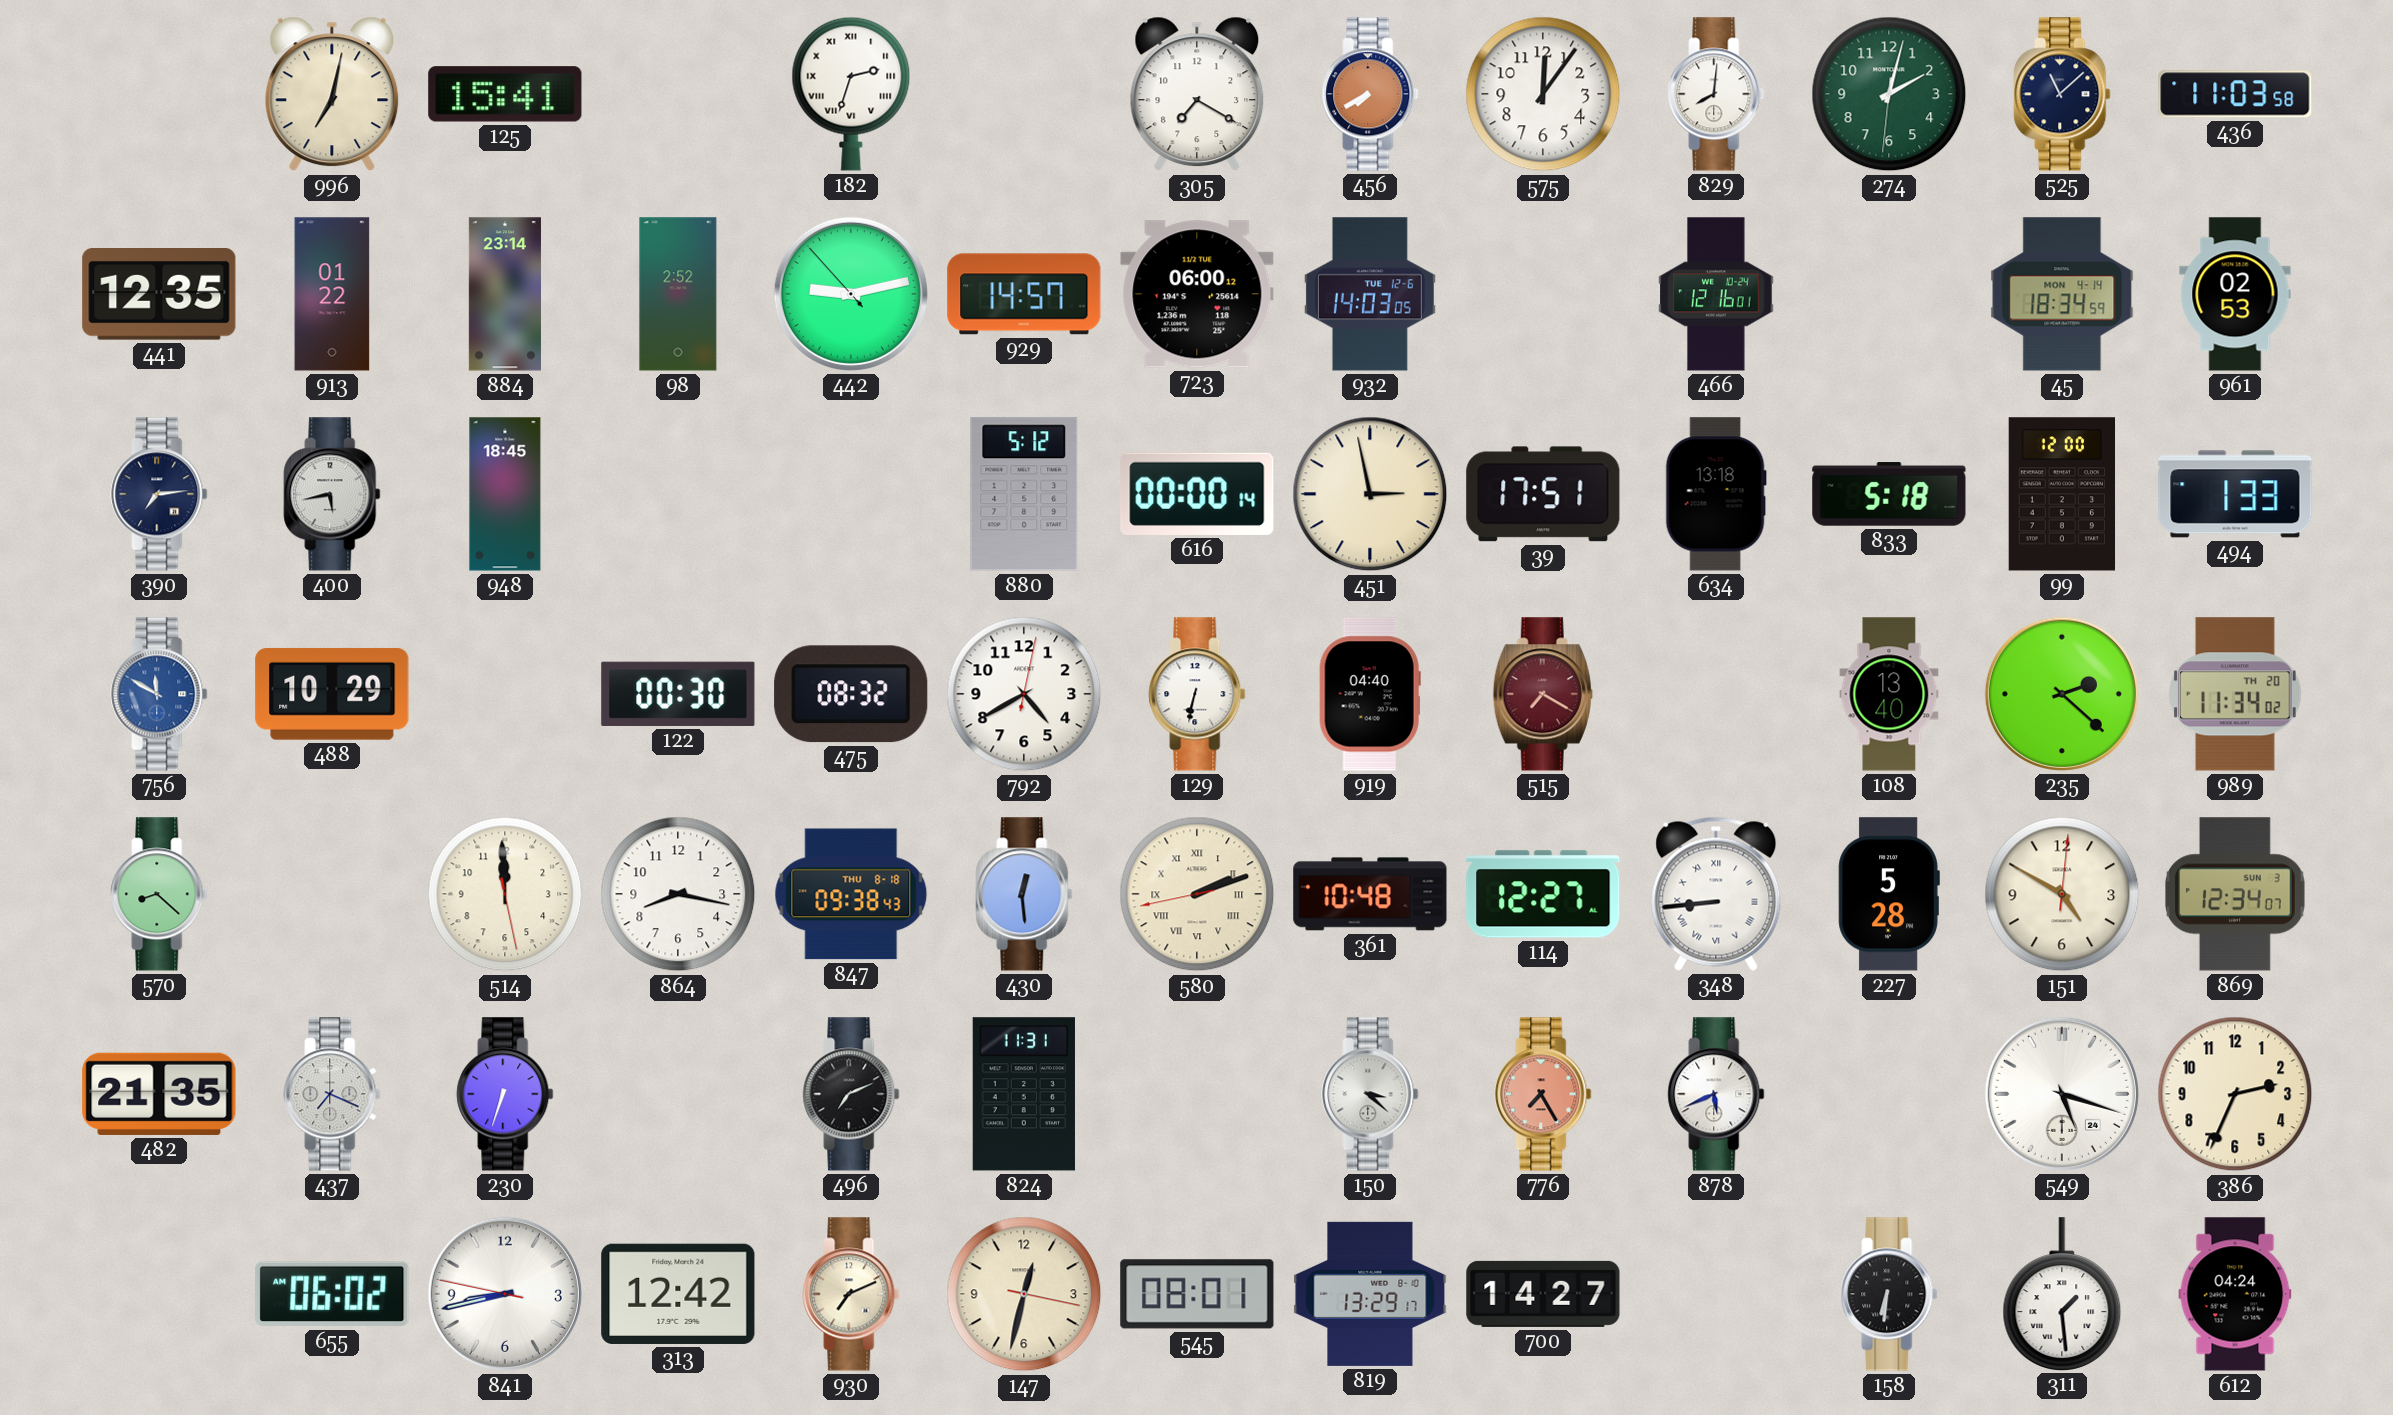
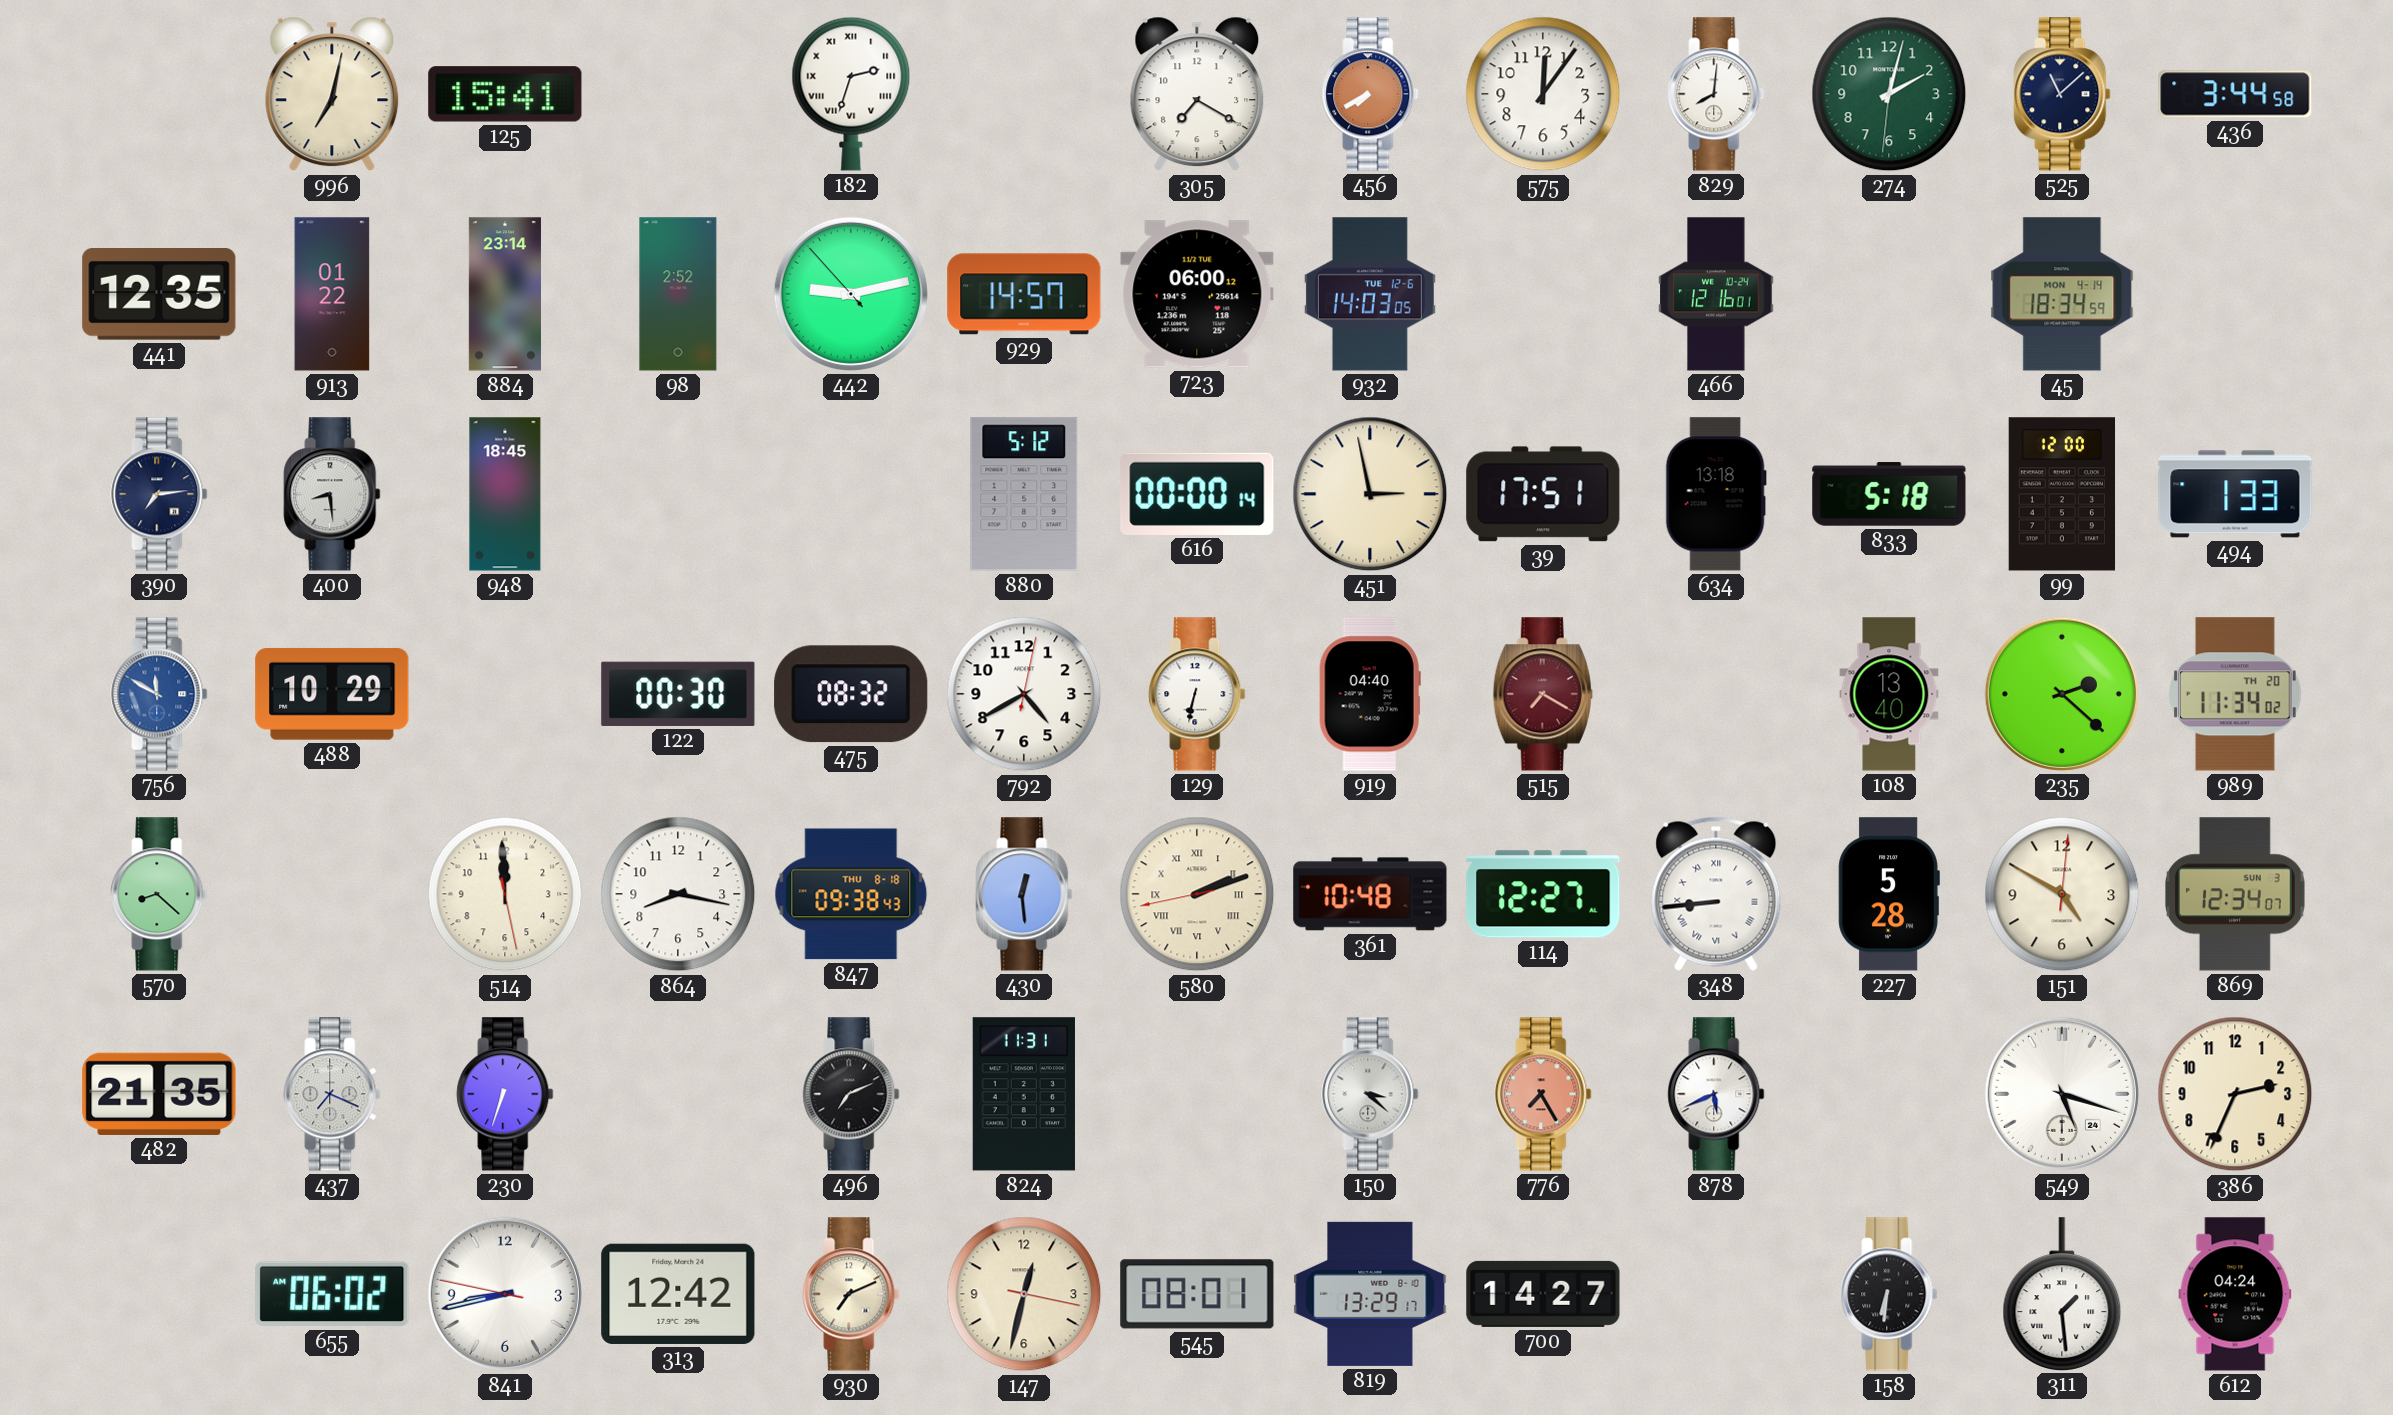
436: 11:03 -> 3:44 (2235, 94)
961: 02:53 -> none (2235, 294)
400: 5:43 -> 8:29 (332, 494)
